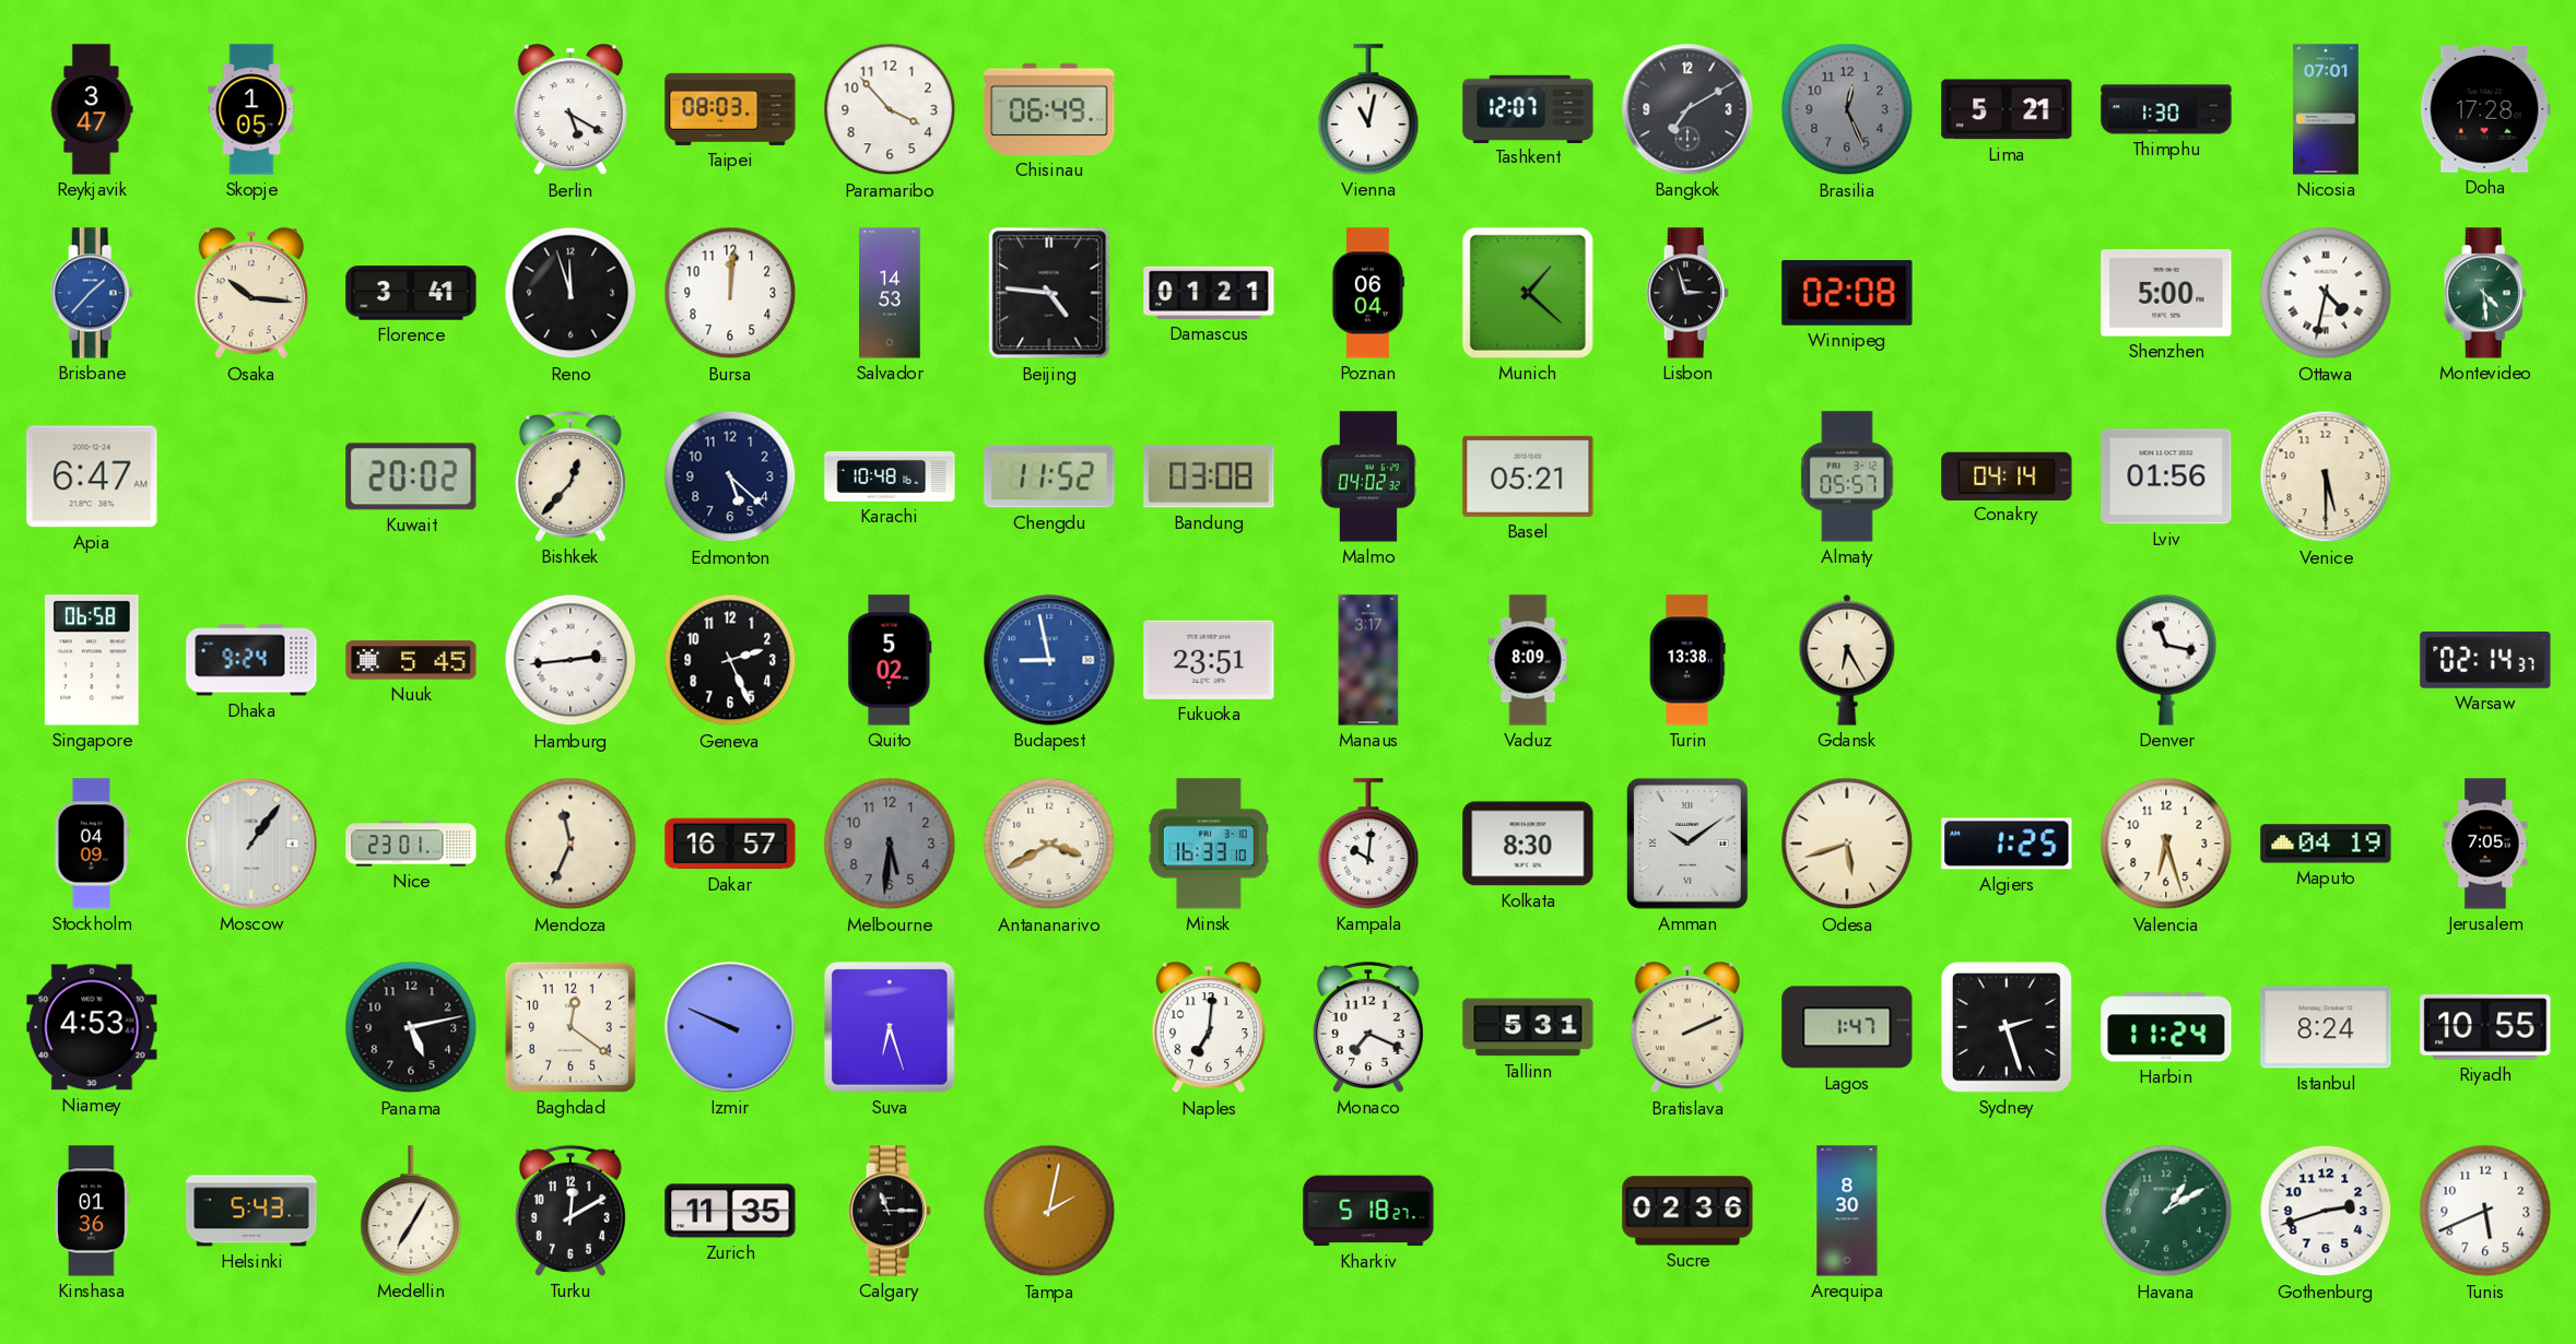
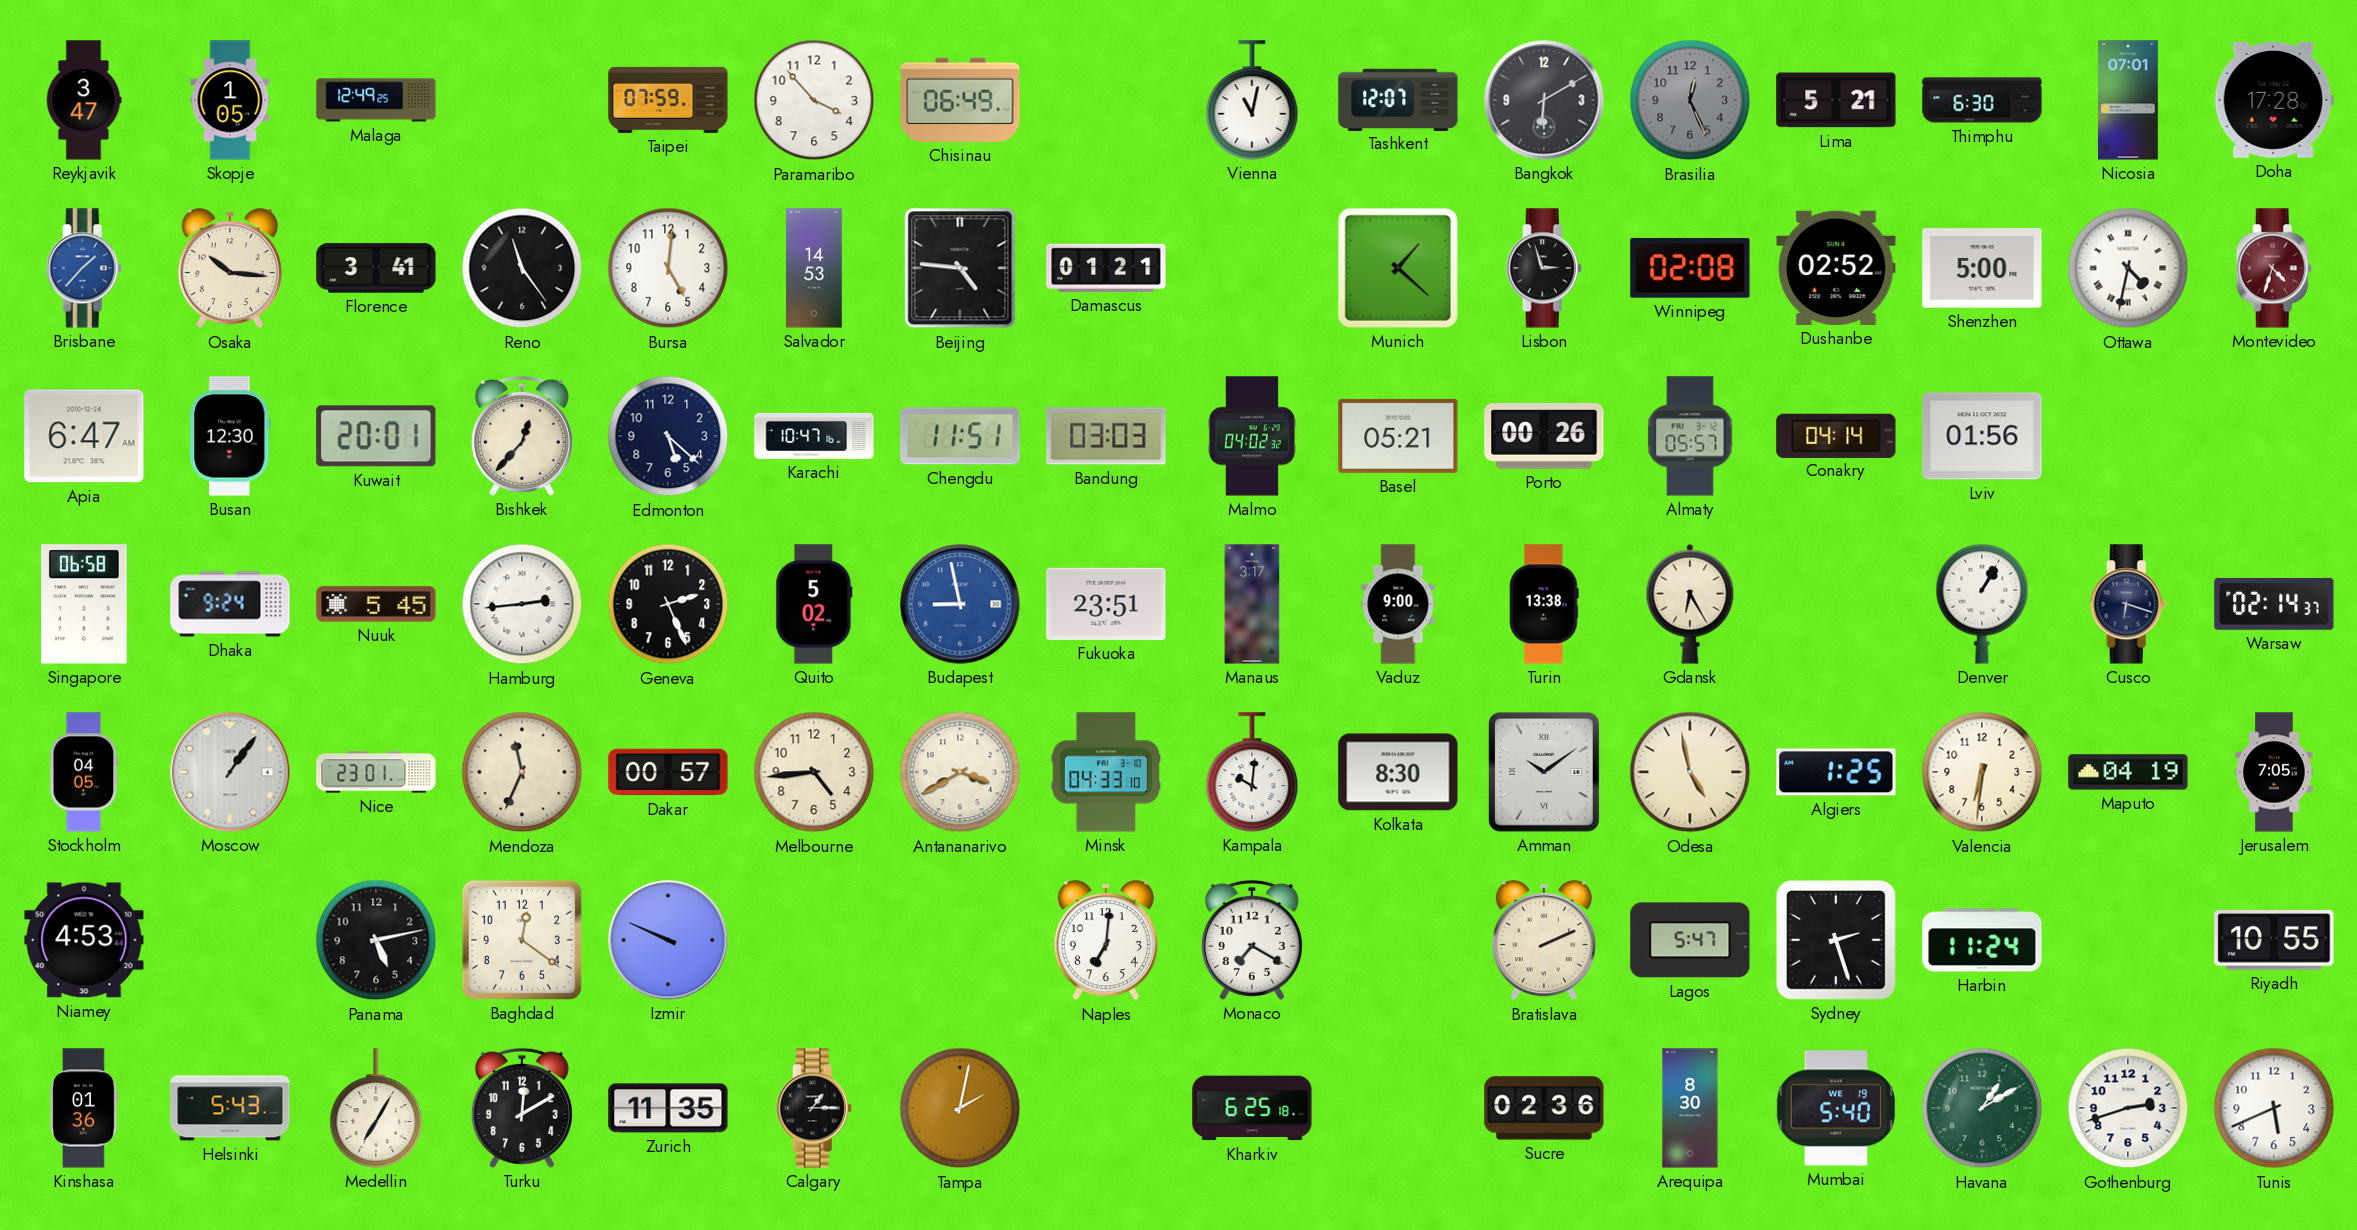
Malaga: none -> 12:49 (376, 100)
Berlin: 5:20 -> none (571, 110)
Taipei: 08:03 -> 07:59 (668, 100)
Bangkok: 7:10 -> 6:10 (1544, 100)
Thimphu: 1:30 -> 6:30 (1982, 100)
Reno: 11:57 -> 11:24 (522, 268)
Bursa: 12:01 -> 5:01 (668, 268)
Poznan: 06:04 -> none (1367, 293)
Dushanbe: none -> 02:52 (1836, 268)
Montevideo: 4:29 -> 4:33 (2274, 268)
Montevideo dial: green -> burgundy (2274, 268)
Busan: none -> 12:30 (230, 436)
Kuwait: 20:02 -> 20:01 (376, 436)
Karachi: 10:48 -> 10:47 (814, 436)
Chengdu: 11:52 -> 11:51 (960, 436)
Bandung: 03:08 -> 03:03 (1106, 436)
Porto: none -> 00:26 (1544, 436)
Venice: 5:30 -> none (2326, 476)
Vaduz: 8:09 -> 9:00 (1398, 604)
Denver: 11:17 -> 1:05 (1982, 604)
Cusco: none -> 6:18 (2128, 604)
Stockholm: 04:09 -> 04:05 (84, 772)
Dakar: 16:57 -> 00:57 (668, 772)
Melbourne: 5:31 -> 4:44 (814, 772)
Melbourne dial: grey -> cream (814, 772)
Minsk: 16:33 -> 04:33 (1106, 772)
Odesa: 5:42 -> 4:58 (1690, 772)
Valencia: 6:27 -> 6:31 (1982, 772)
Suva: 6:27 -> none (891, 1028)
Monaco: 7:19 -> 7:20 (1252, 940)
Tallinn: 5:31 -> none (1528, 1027)
Lagos: 1:47 -> 5:47 (1690, 940)
Istanbul: 8:24 -> none (2326, 1027)
Calgary: 11:15 -> 1:15 (814, 1108)
Kharkiv: 5:18 -> 6:25 (1252, 1108)
Mumbai: none -> 5:40 (1836, 1108)
